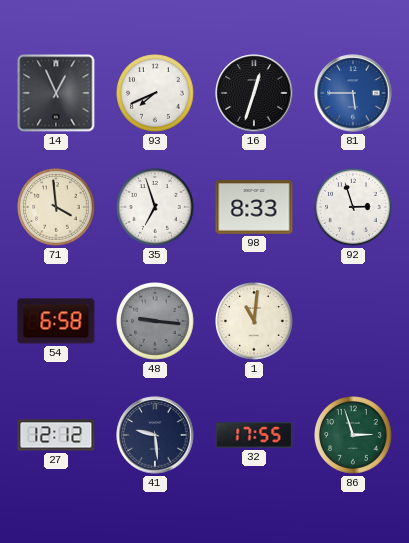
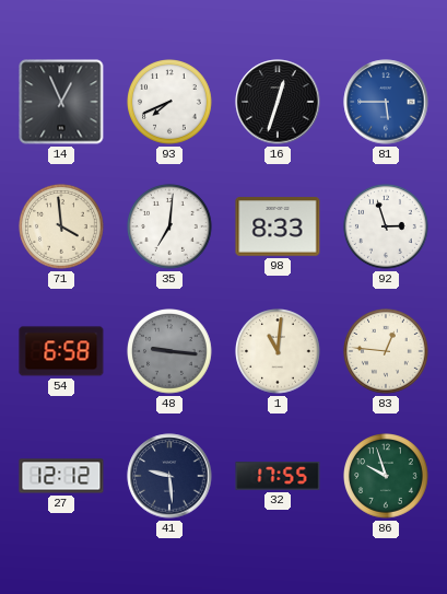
35: 6:57 -> 7:01 (170, 228)
83: none -> 12:46 (387, 352)
86: 2:57 -> 9:57 (387, 477)
